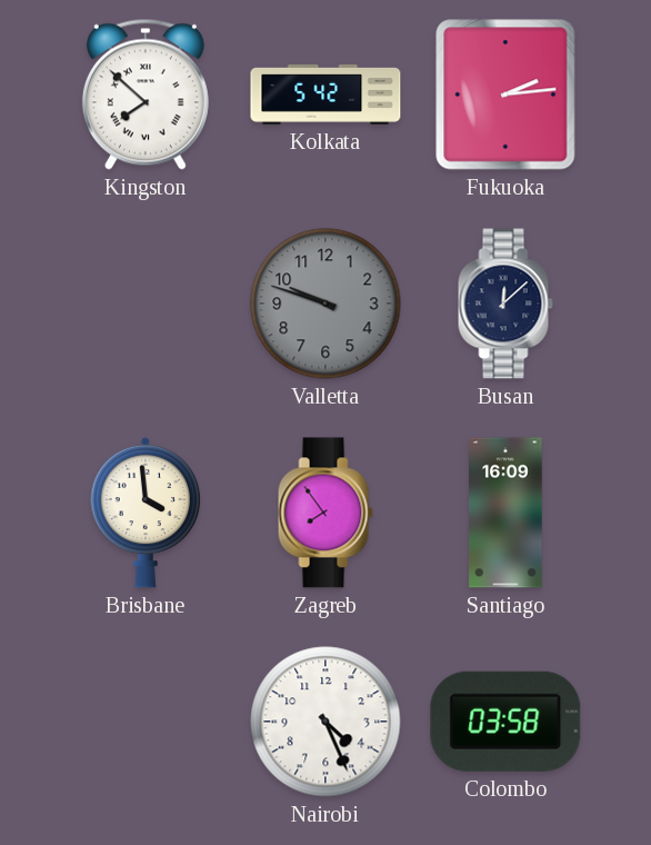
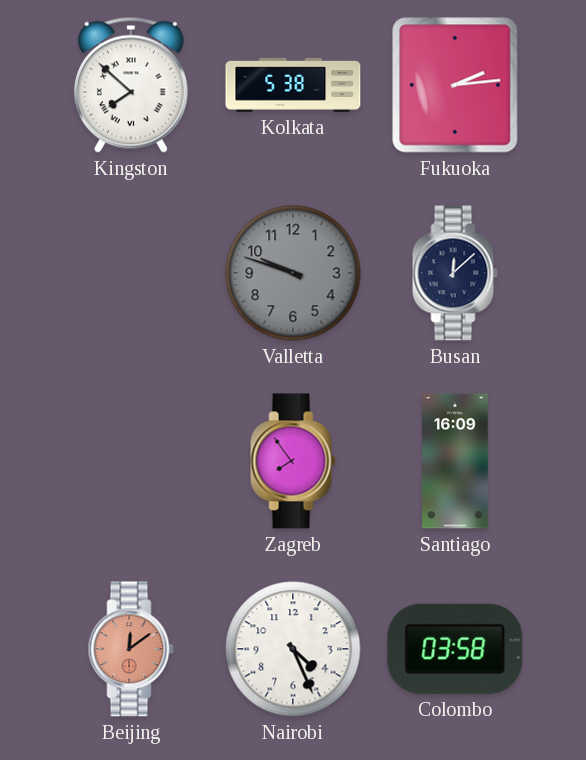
Kolkata: 5:42 -> 5:38 (293, 85)
Brisbane: 3:59 -> none (146, 513)
Beijing: none -> 12:09 (131, 649)
